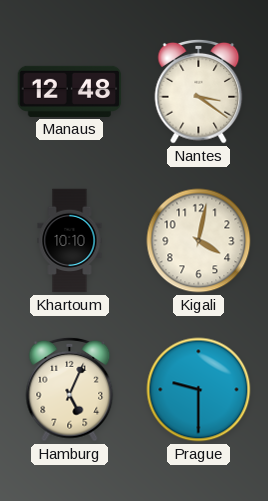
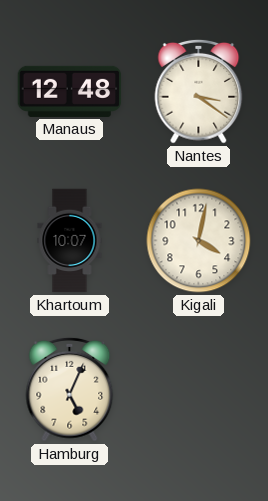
Khartoum: 10:10 -> 10:07 (70, 241)
Prague: 9:30 -> none (199, 390)
